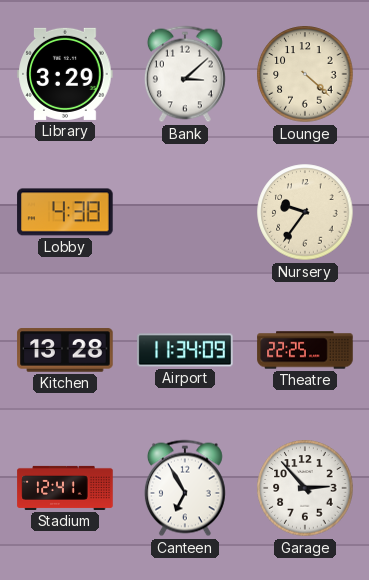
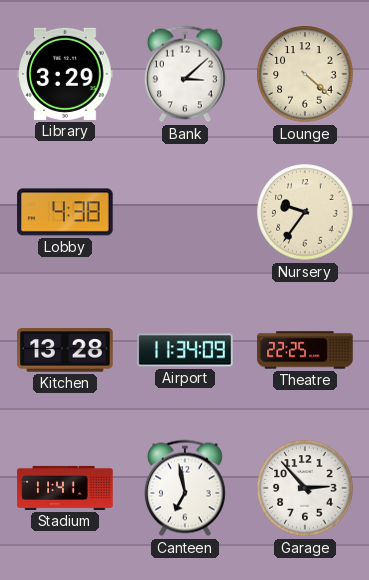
Stadium: 12:41 -> 11:41 (65, 488)
Canteen: 6:55 -> 6:58 (185, 488)
